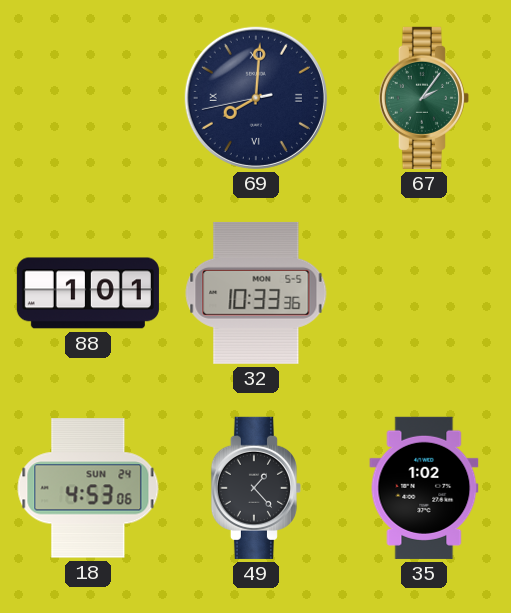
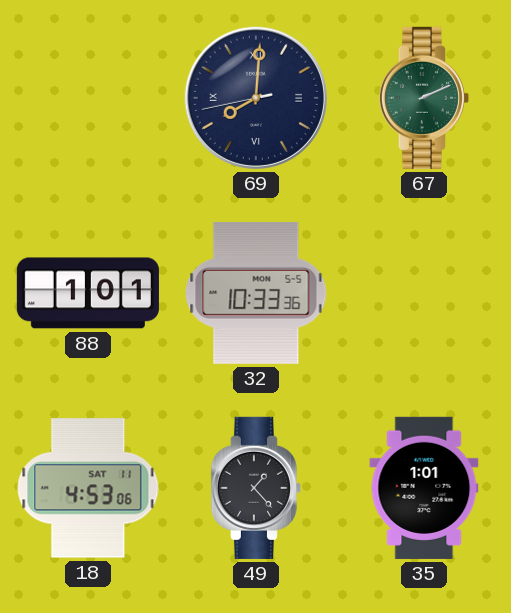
67: 2:06 -> 2:11 (424, 98)
18 date: SUN 24 -> SAT 11 (88, 488)
35: 1:02 -> 1:01 (424, 488)
